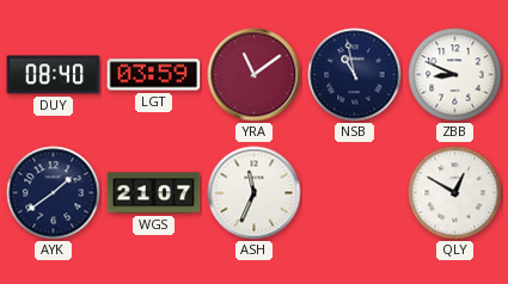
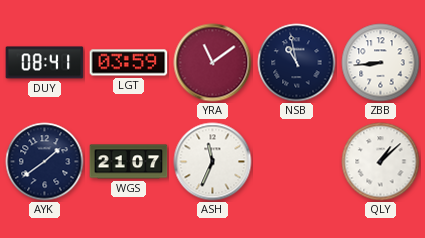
DUY: 08:40 -> 08:41 (45, 63)
ZBB: 8:49 -> 8:44 (381, 63)
QLY: 12:50 -> 1:08 (381, 162)
